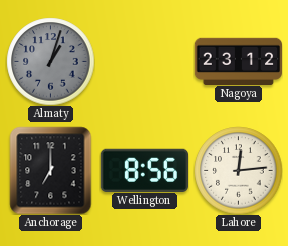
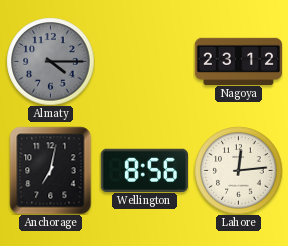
Almaty: 1:03 -> 4:15 (50, 61)
Anchorage: 7:00 -> 7:02 (51, 170)
